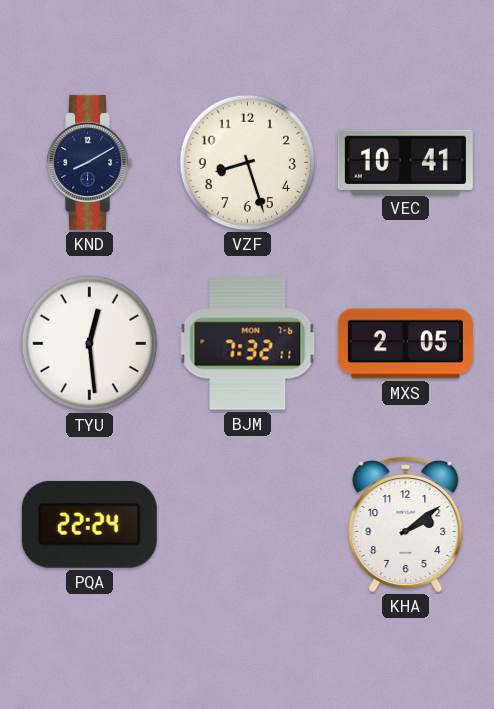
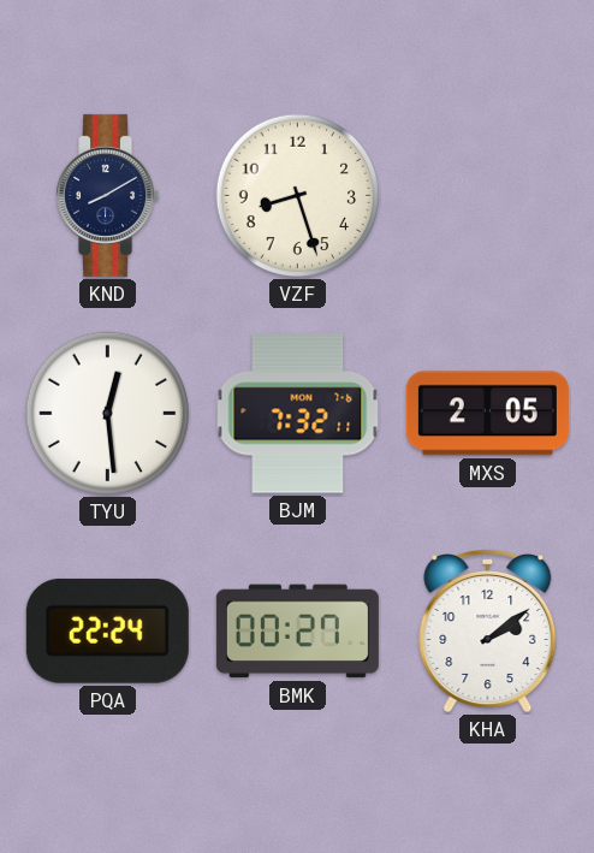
VEC: 10:41 -> none (405, 162)
BMK: none -> 00:27 (297, 632)
